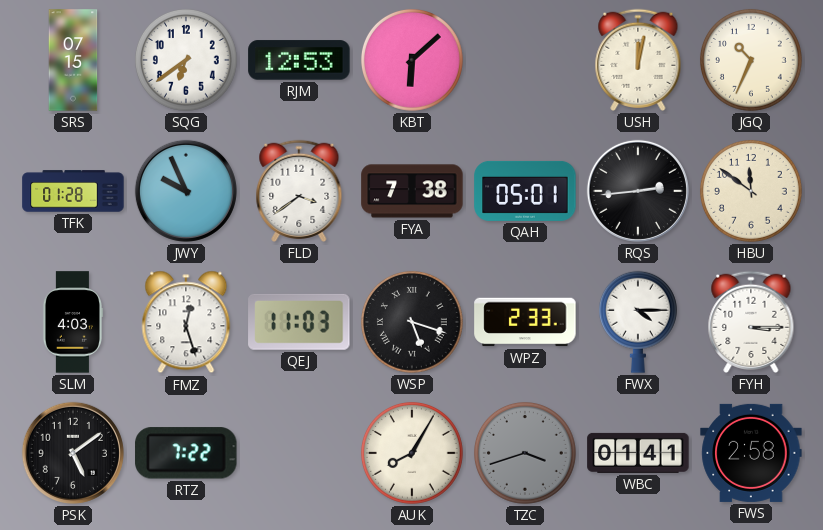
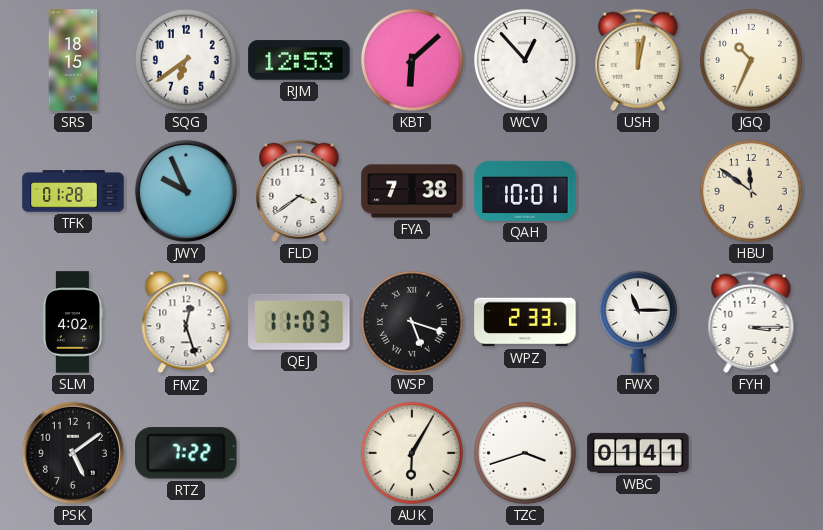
SRS: 07:15 -> 18:15 (73, 60)
WCV: none -> 12:53 (525, 60)
QAH: 05:01 -> 10:01 (525, 191)
RQS: 2:44 -> none (638, 191)
SLM: 4:03 -> 4:02 (73, 322)
FWX: 4:15 -> 11:15 (638, 322)
AUK: 8:05 -> 6:05 (412, 453)
TZC dial: grey -> white (525, 453)
FWS: 2:58 -> none (751, 453)
